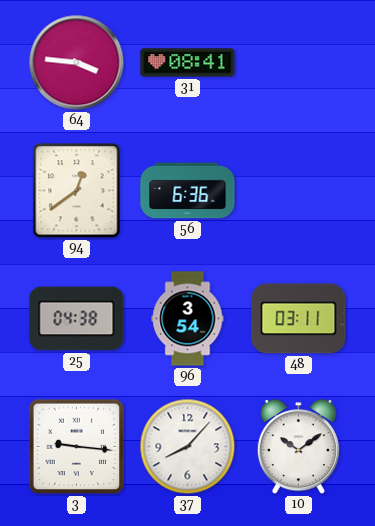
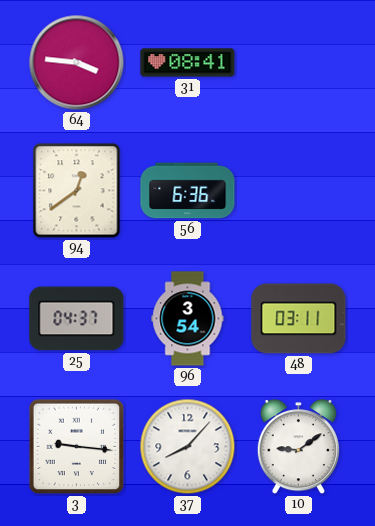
25: 04:38 -> 04:37 (77, 319)
10: 10:09 -> 9:09 (298, 447)
